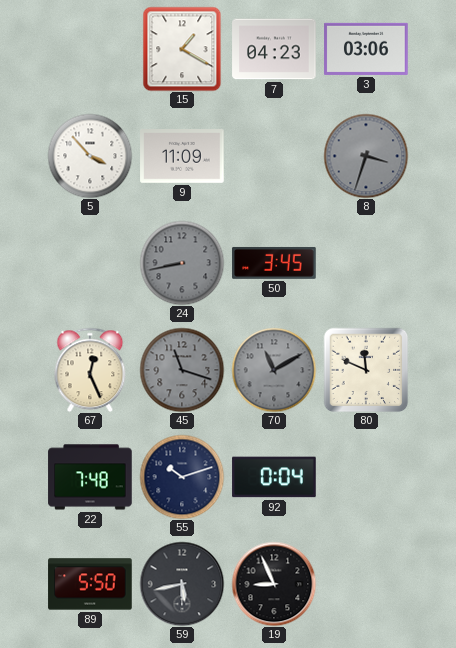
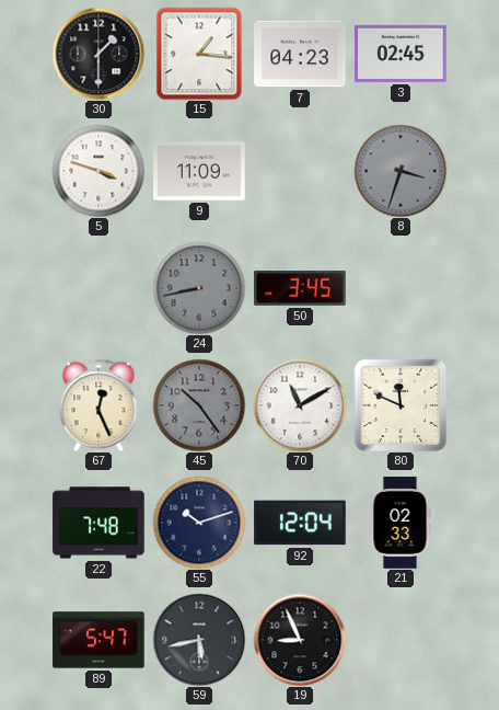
30: none -> 1:30 (98, 54)
15: 1:20 -> 1:16 (199, 54)
3: 03:06 -> 02:45 (401, 54)
5: 3:53 -> 3:48 (98, 171)
45: 11:18 -> 10:24 (199, 405)
70 dial: grey -> white (300, 405)
92: 0:04 -> 12:04 (300, 523)
21: none -> 02:33 (401, 523)
89: 5:50 -> 5:47 (98, 640)
